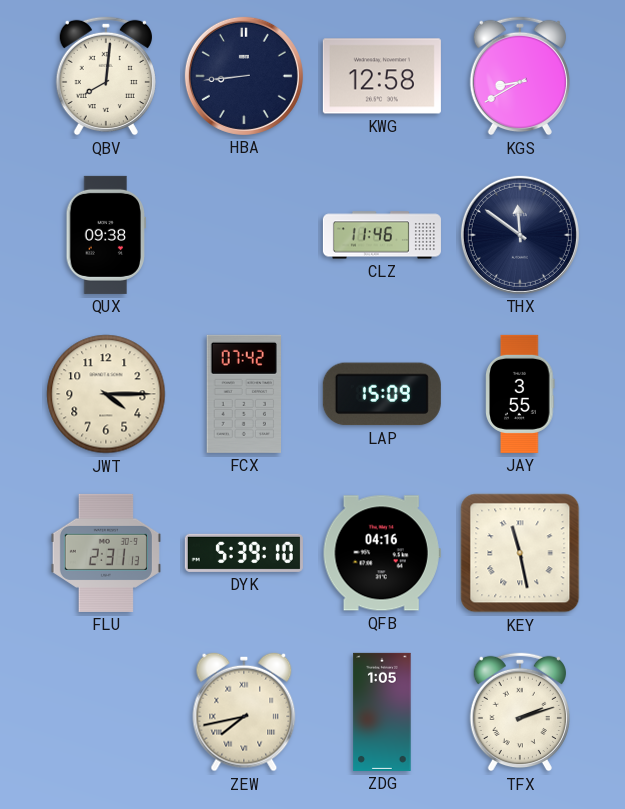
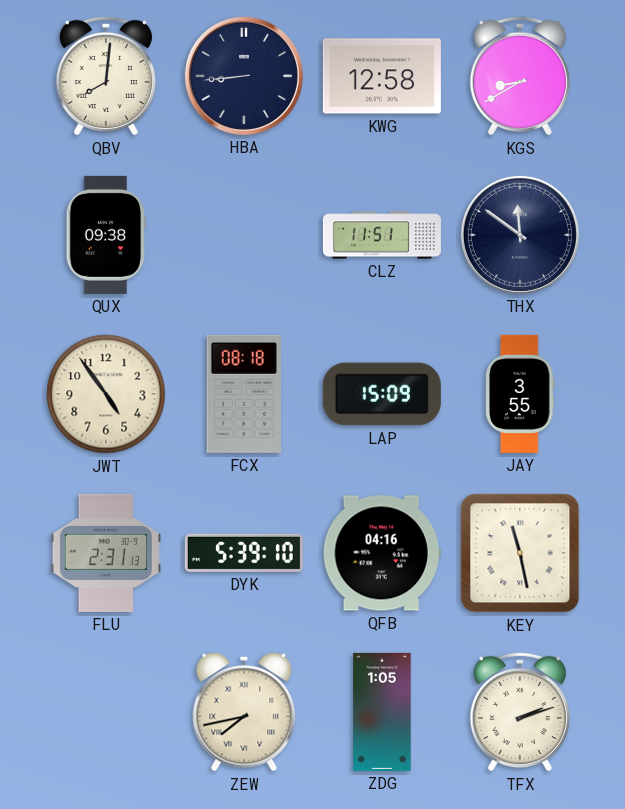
CLZ: 11:46 -> 11:51 (382, 235)
JWT: 4:15 -> 4:54 (106, 394)
FCX: 07:42 -> 08:18 (243, 394)
